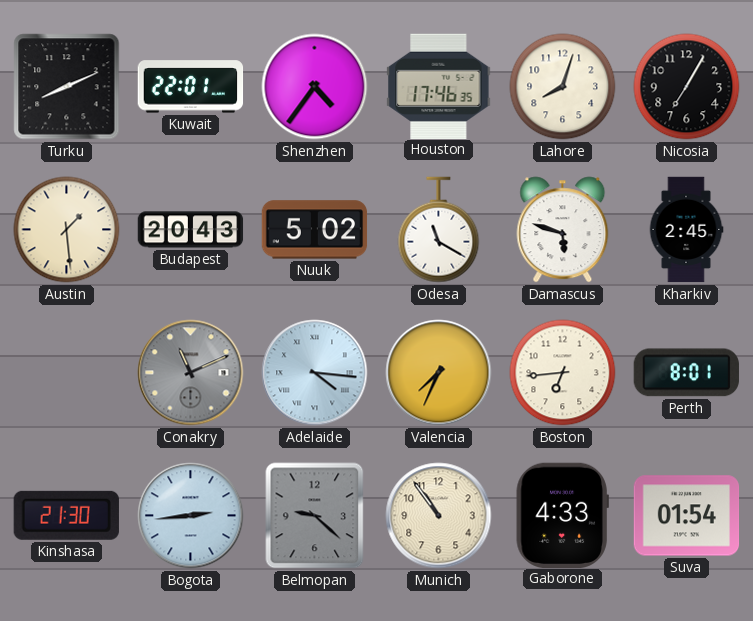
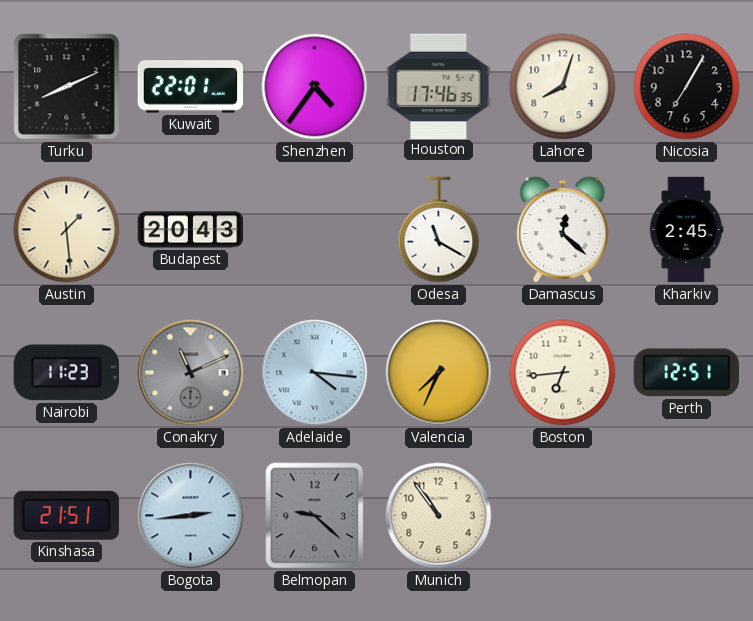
Nuuk: 5:02 -> none (315, 230)
Damascus: 5:48 -> 12:22 (563, 230)
Nairobi: none -> 11:23 (66, 373)
Perth: 8:01 -> 12:51 (686, 373)
Kinshasa: 21:30 -> 21:51 (66, 515)
Gaborone: 4:33 -> none (562, 515)
Suva: 01:54 -> none (687, 516)
